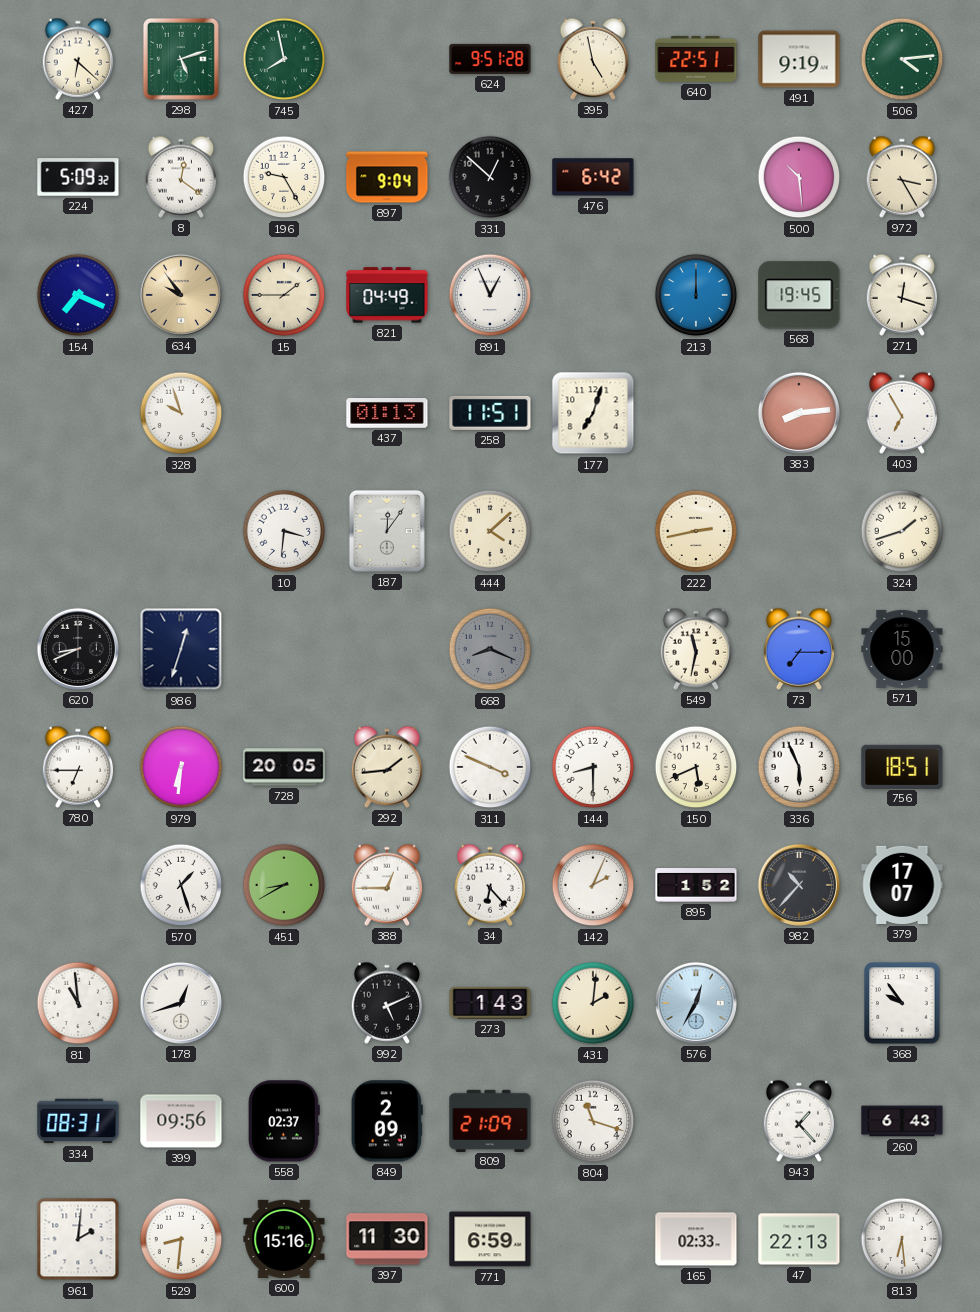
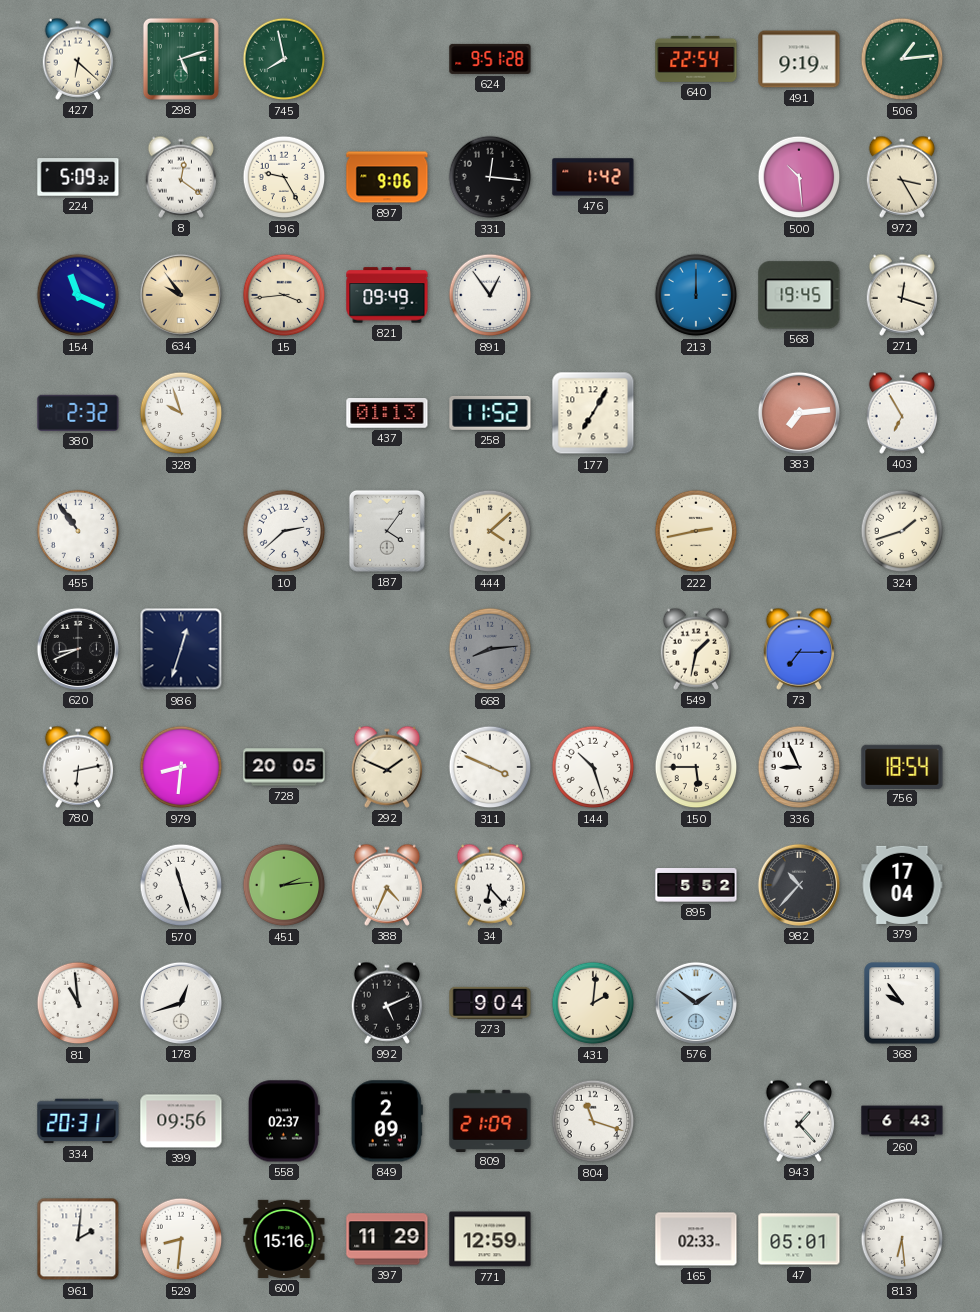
395: 4:58 -> none (593, 59)
640: 22:51 -> 22:54 (696, 59)
506: 4:14 -> 1:14 (902, 59)
897: 9:04 -> 9:06 (387, 177)
331: 12:52 -> 12:16 (490, 177)
476: 6:42 -> 1:42 (593, 177)
154: 7:19 -> 11:19 (78, 295)
15: 1:45 -> 3:44 (284, 295)
821: 04:49 -> 09:49 (387, 295)
891: 12:56 -> 12:54 (490, 295)
380: none -> 2:32 (78, 413)
258: 11:51 -> 11:52 (490, 413)
177: 7:03 -> 7:05 (593, 413)
383: 8:14 -> 7:14 (799, 413)
455: none -> 10:54 (78, 531)
10: 3:31 -> 2:38 (284, 531)
187: 12:06 -> 4:06 (387, 531)
668: 8:19 -> 8:14 (490, 649)
549: 11:32 -> 1:32 (696, 649)
571: 15:00 -> none (902, 649)
780: 6:45 -> 6:13 (78, 767)
979: 6:31 -> 8:31 (181, 767)
292: 1:44 -> 1:49 (387, 767)
144: 8:30 -> 10:27 (593, 767)
150: 5:41 -> 5:45 (696, 767)
336: 5:56 -> 8:56 (799, 767)
756: 18:51 -> 18:54 (902, 766)
570: 1:27 -> 11:27 (181, 885)
451: 8:40 -> 2:14 (284, 885)
388: 12:45 -> 4:34 (387, 885)
142: 2:04 -> none (593, 885)
895: 1:52 -> 5:52 (696, 886)
379: 17:07 -> 17:04 (902, 885)
273: 1:43 -> 9:04 (490, 1003)
576: 12:35 -> 1:51 (696, 1003)
334: 08:31 -> 20:31 (78, 1121)
397: 11:30 -> 11:29 (387, 1239)
771: 6:59 -> 12:59 (490, 1239)
47: 22:13 -> 05:01 (799, 1239)
